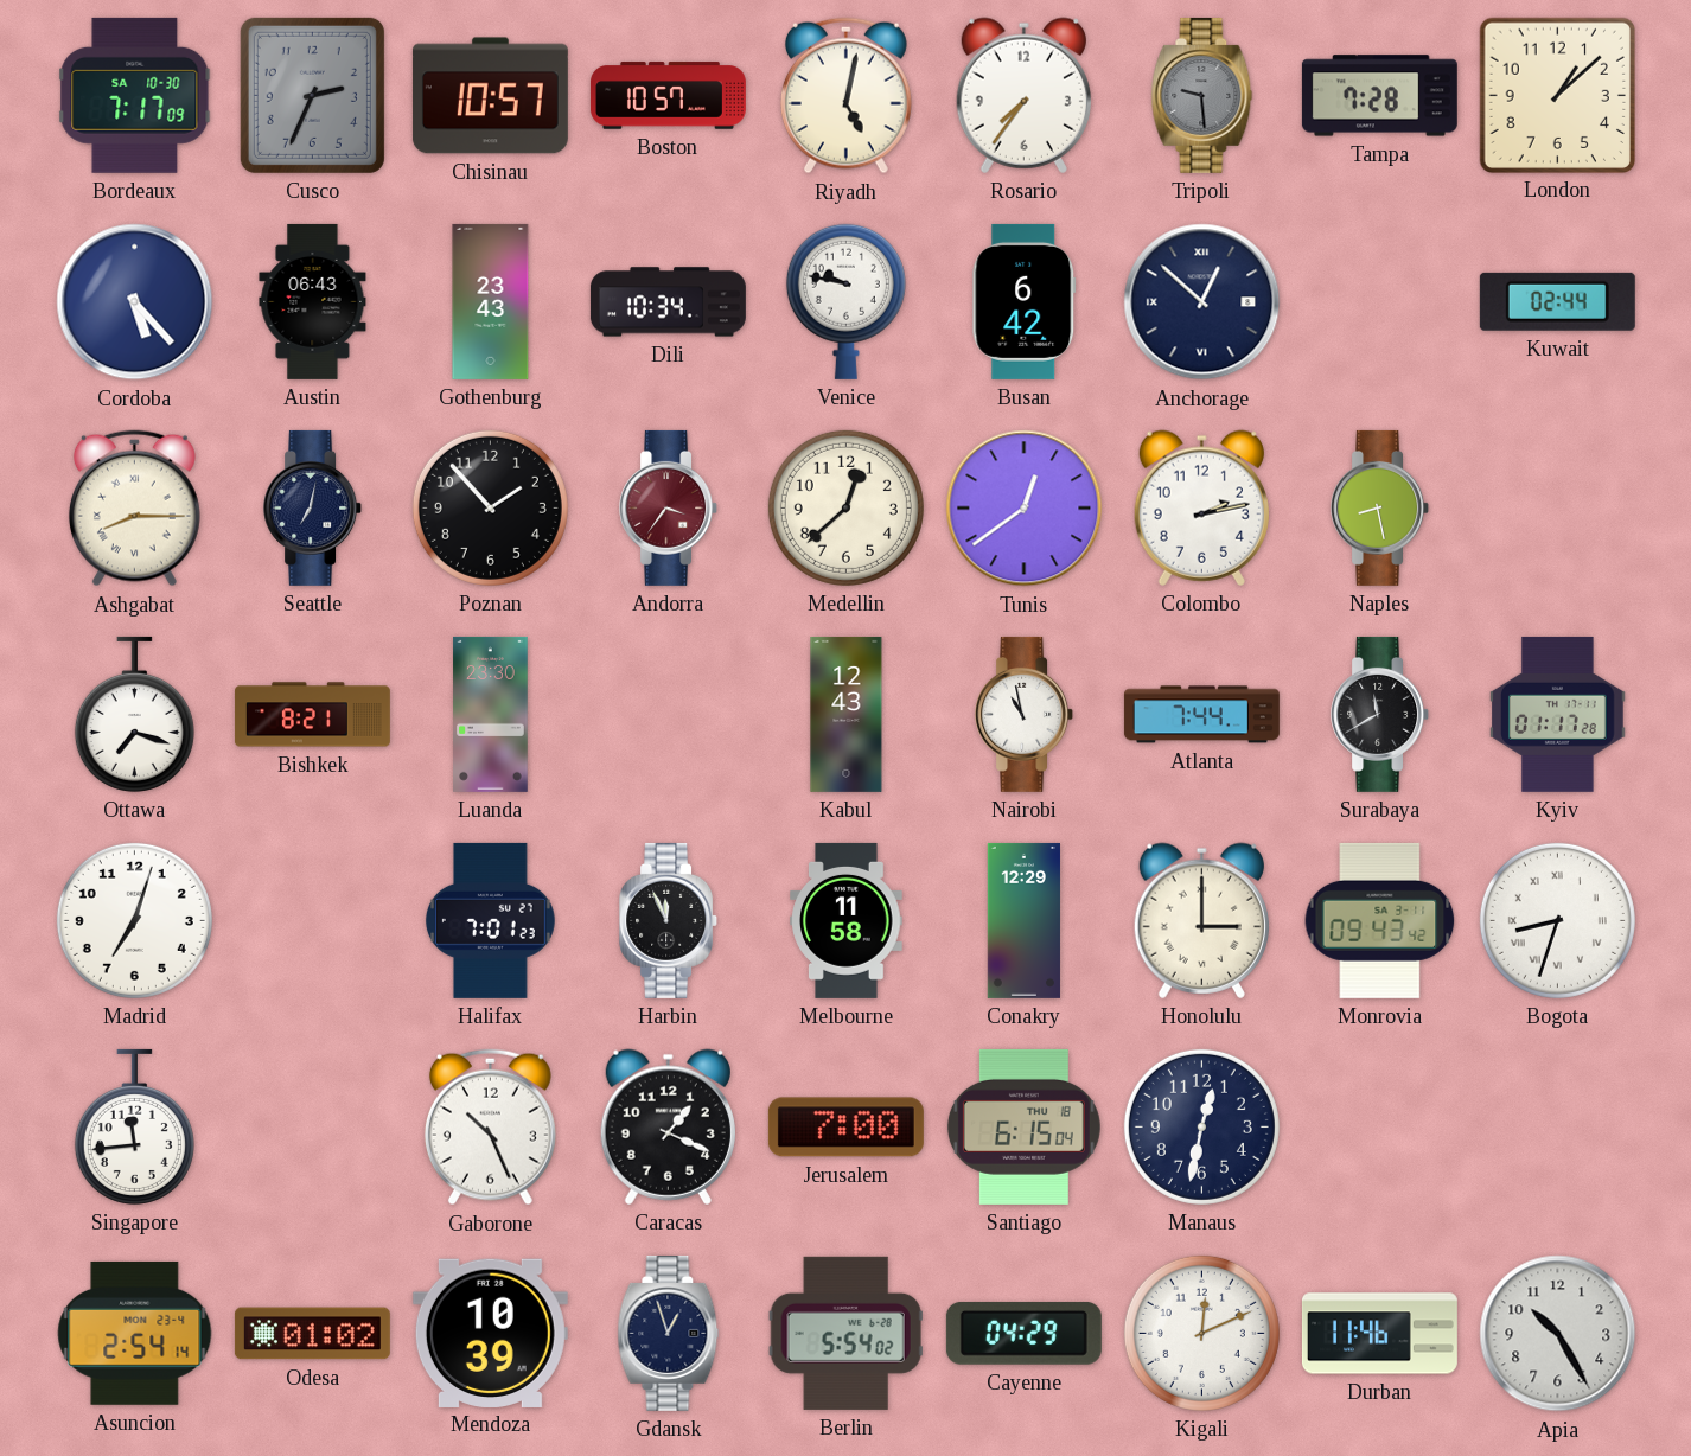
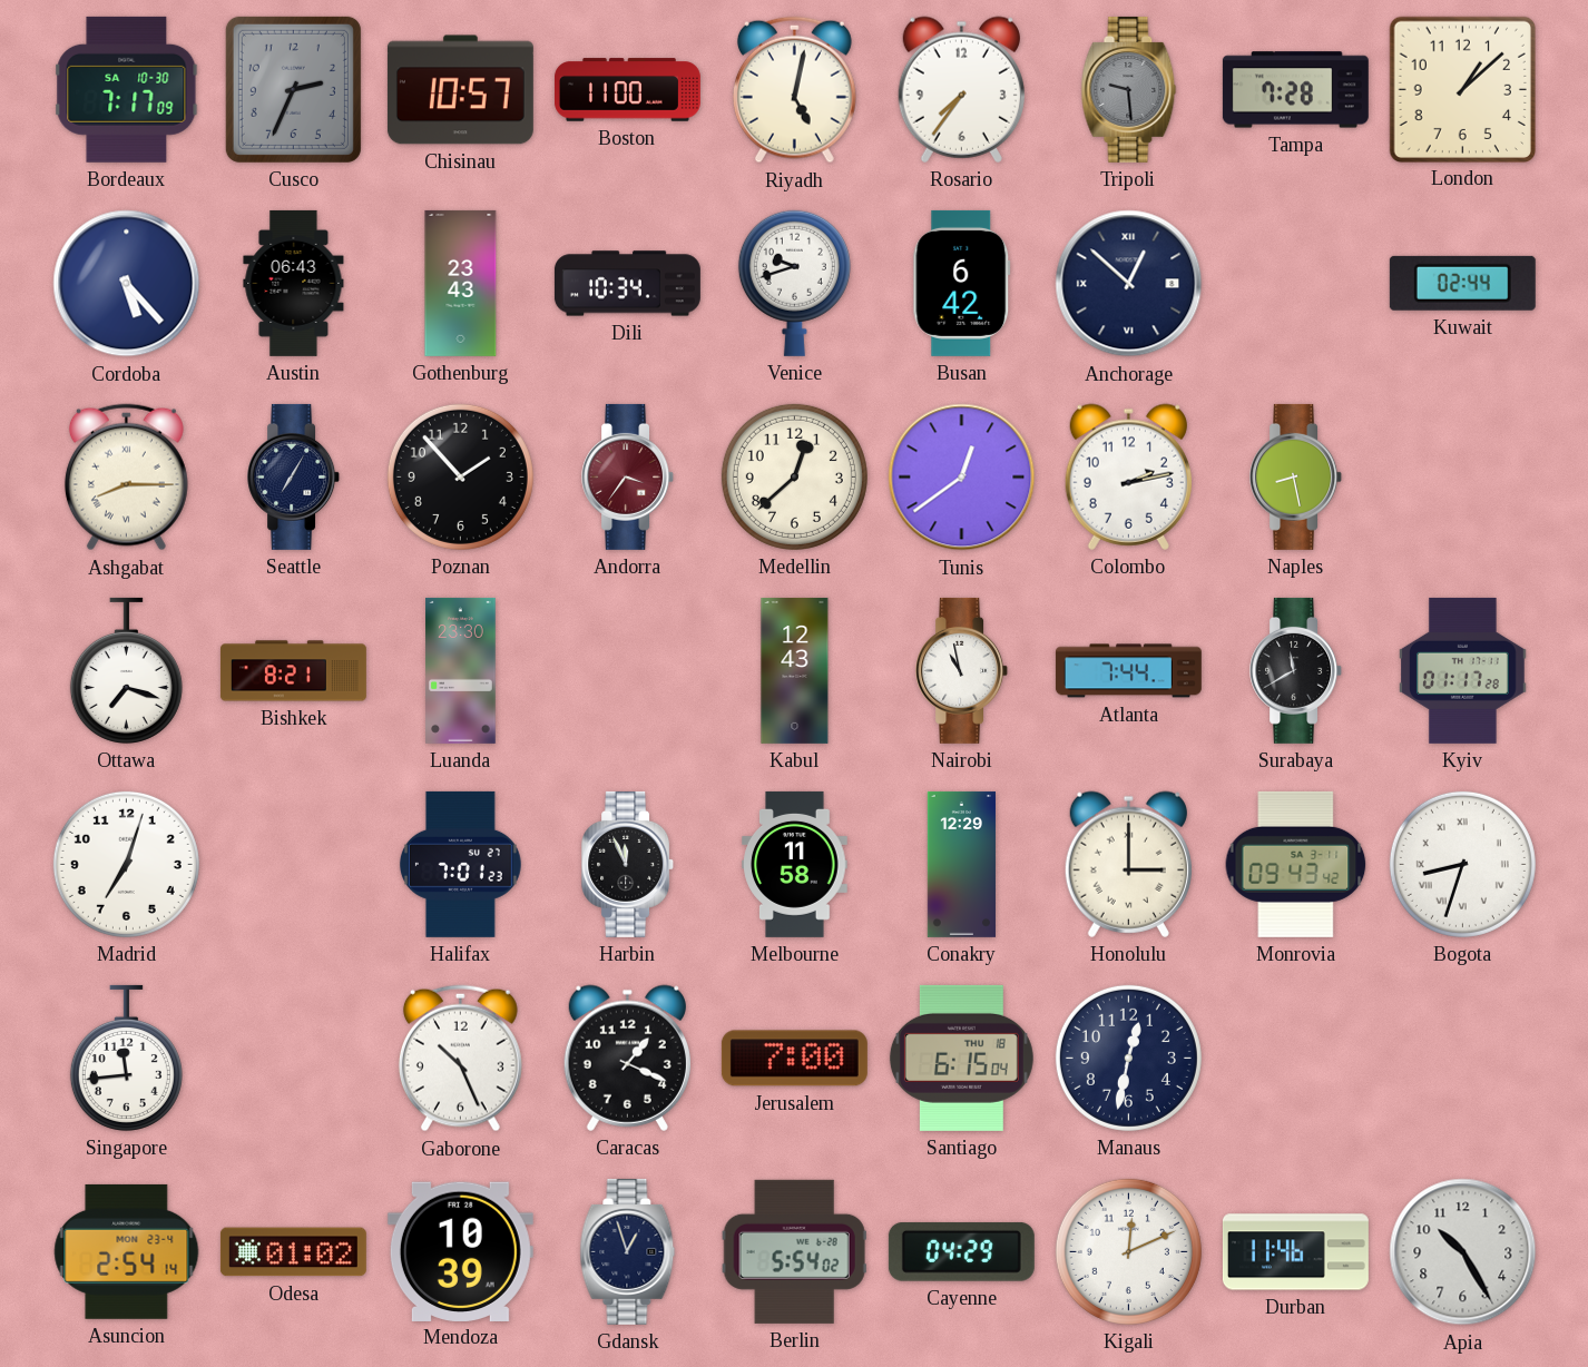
Boston: 10:57 -> 11:00 (627, 90)
Venice: 9:47 -> 9:42 (794, 283)
Seattle: 7:02 -> 7:05 (294, 476)
